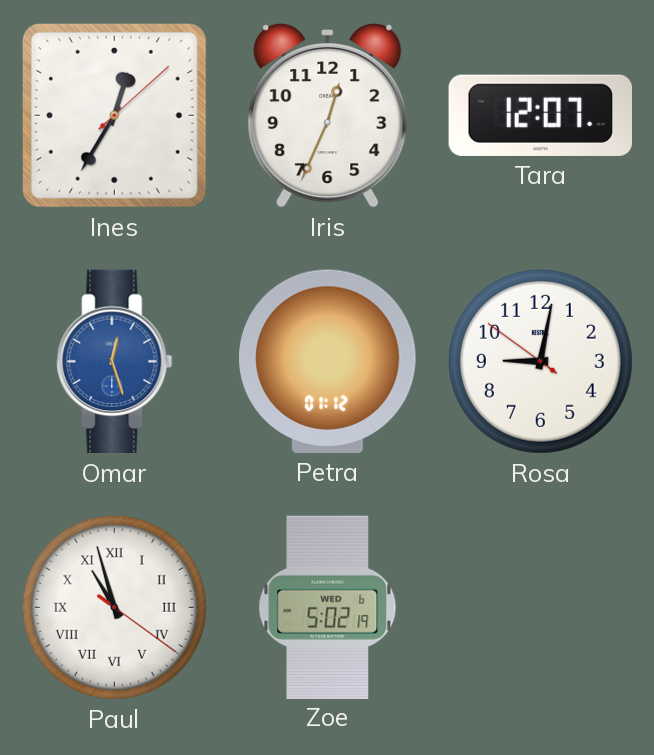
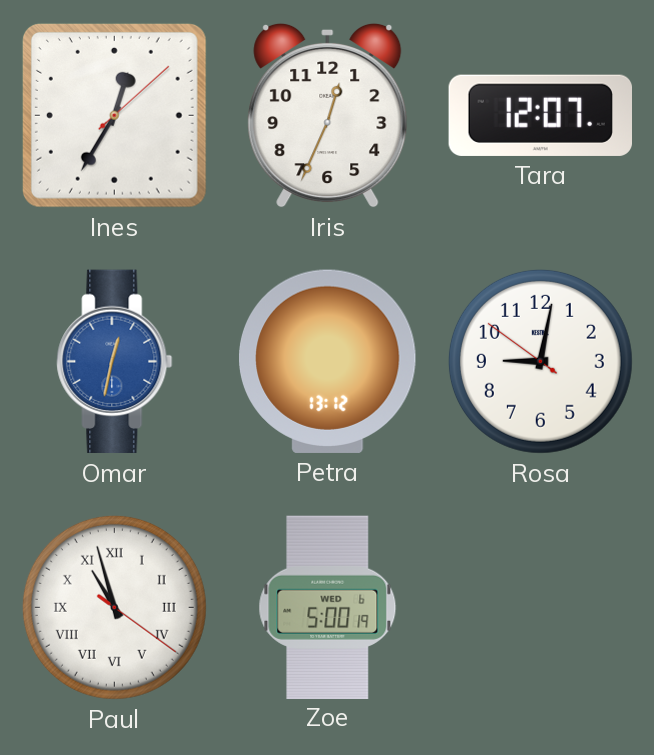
Omar: 12:27 -> 12:32 (115, 362)
Petra: 01:12 -> 13:12 (328, 361)
Zoe: 5:02 -> 5:00 (328, 607)
